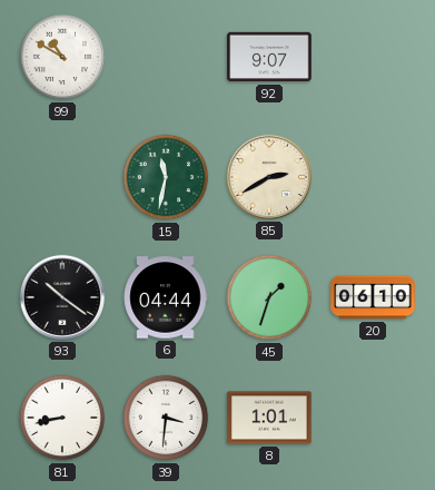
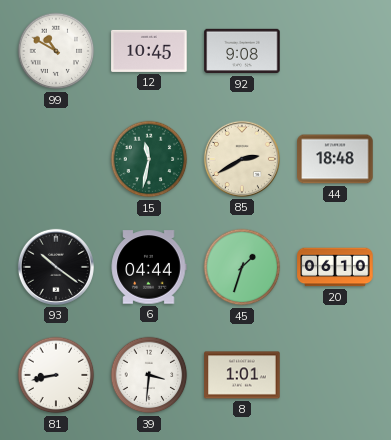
12: none -> 10:45 (149, 51)
92: 9:07 -> 9:08 (242, 51)
44: none -> 18:48 (335, 159)
